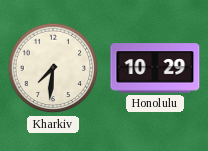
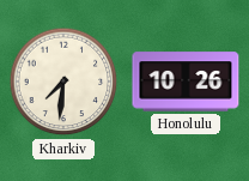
Honolulu: 10:29 -> 10:26 (186, 82)
